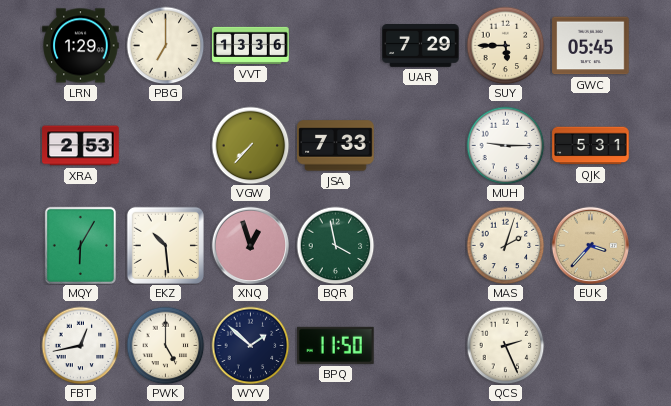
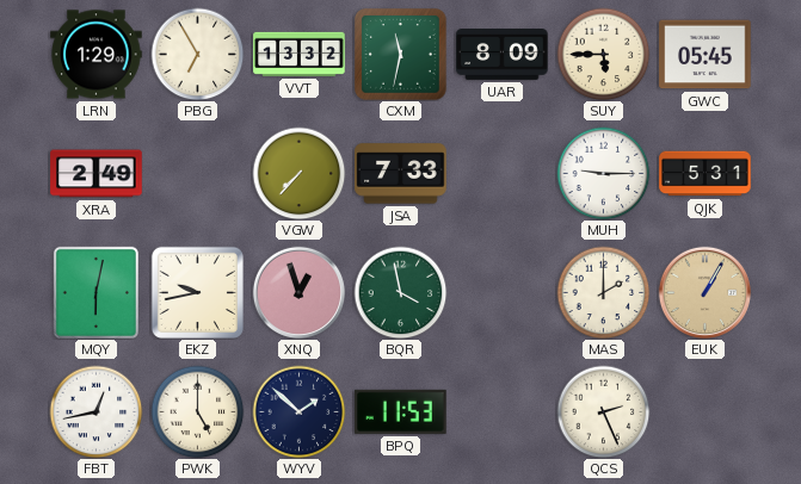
PBG: 7:00 -> 6:55 (197, 54)
VVT: 13:36 -> 13:32 (300, 54)
CXM: none -> 11:32 (401, 55)
UAR: 7:29 -> 8:09 (503, 55)
XRA: 2:53 -> 2:49 (97, 174)
MQY: 6:05 -> 6:02 (95, 292)
EKZ: 10:29 -> 9:43 (197, 292)
MAS: 2:03 -> 2:00 (603, 292)
EUK: 3:37 -> 1:05 (704, 292)
BPQ: 11:50 -> 11:53 (401, 411)
